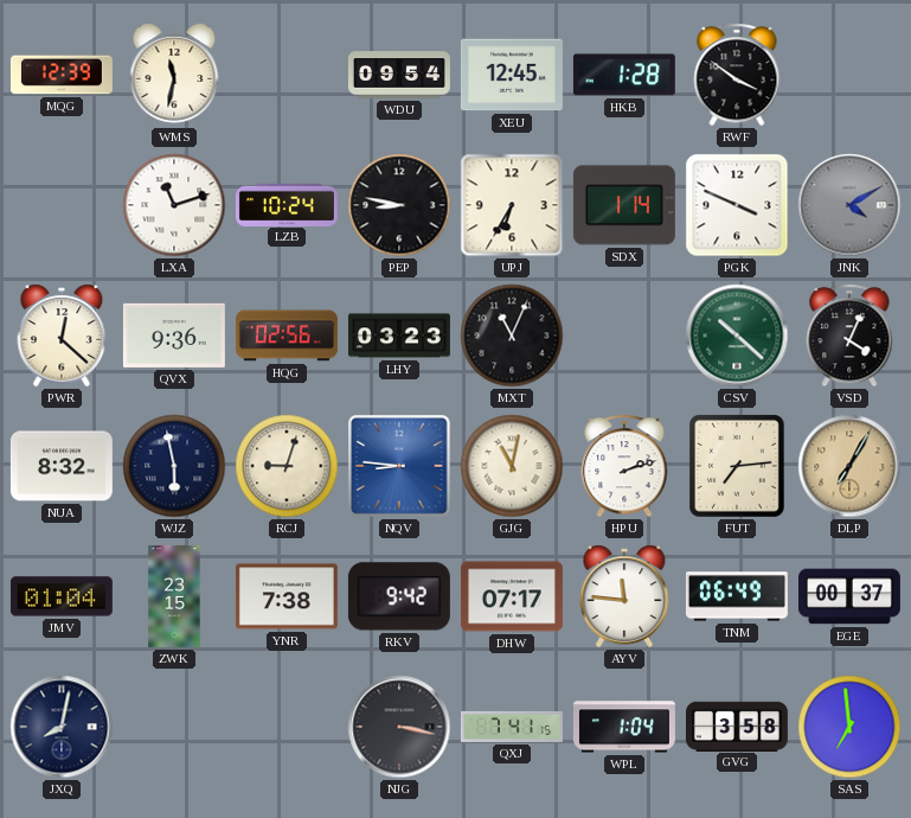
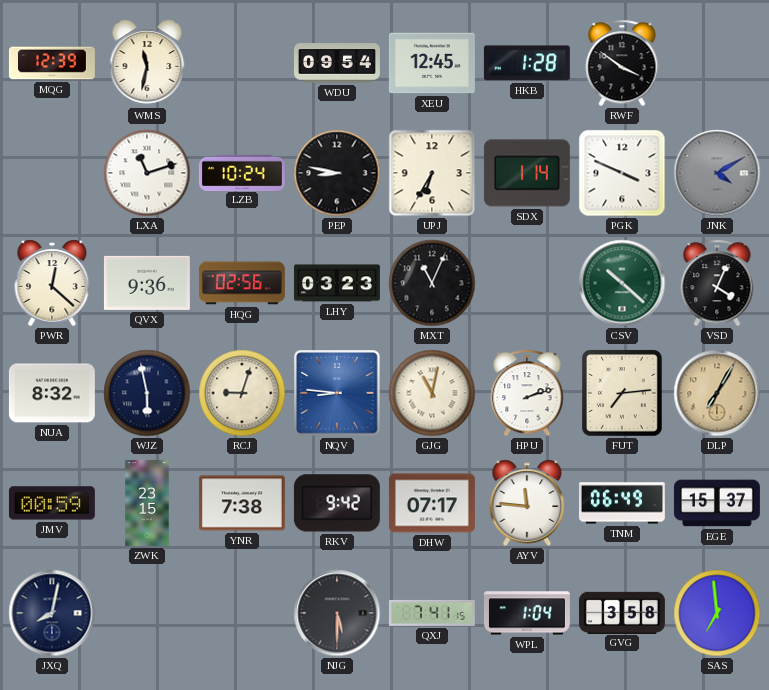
JMV: 01:04 -> 00:59 (52, 503)
EGE: 00:37 -> 15:37 (717, 503)
NJG: 3:17 -> 5:30 (337, 613)
